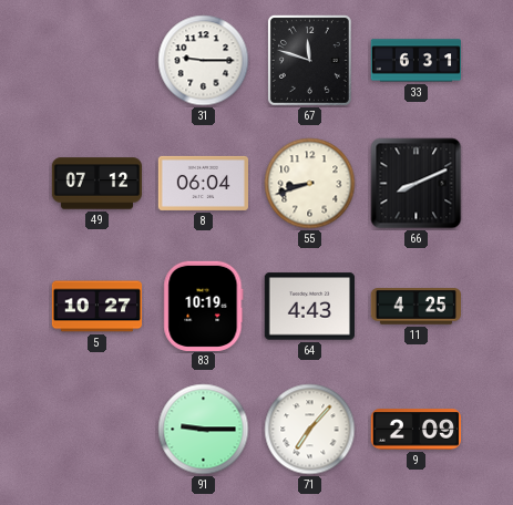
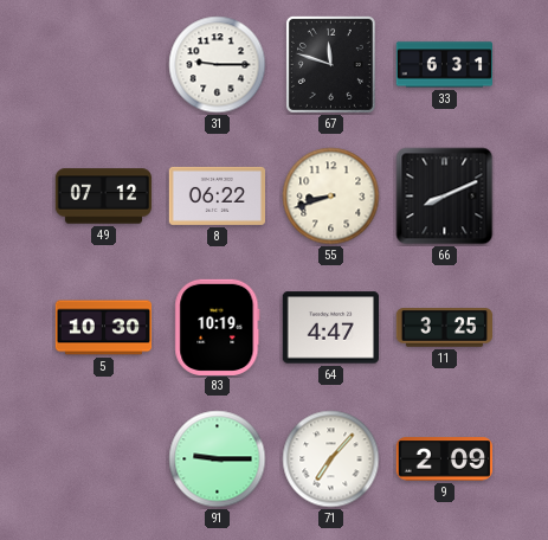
8: 06:04 -> 06:22 (217, 195)
5: 10:27 -> 10:30 (104, 328)
64: 4:43 -> 4:47 (330, 328)
11: 4:25 -> 3:25 (444, 328)
